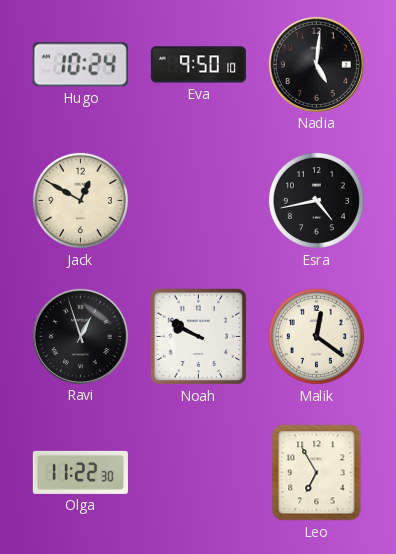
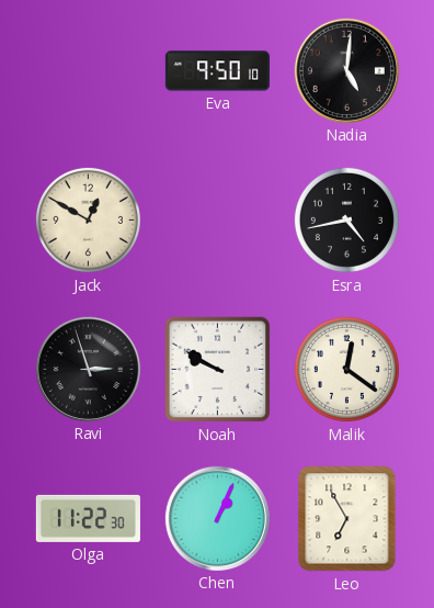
Hugo: 10:24 -> none (80, 65)
Ravi: 12:57 -> 2:57 (88, 369)
Chen: none -> 1:04 (217, 518)
